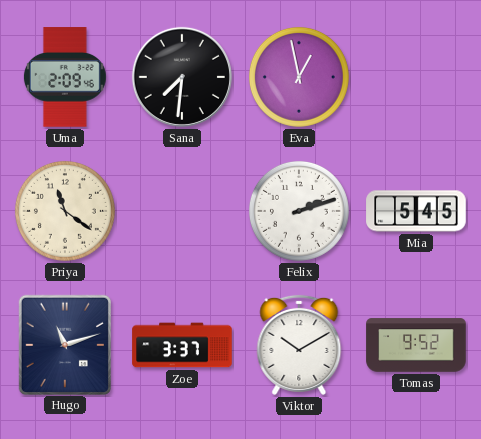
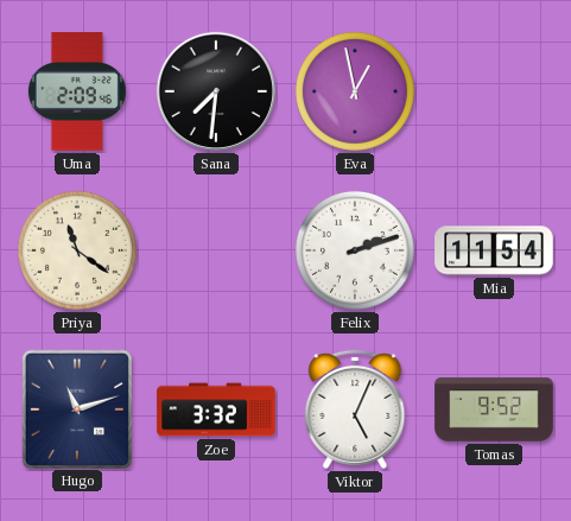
Mia: 5:45 -> 11:54 (494, 250)
Zoe: 3:37 -> 3:32 (216, 409)
Viktor: 10:10 -> 5:04 (355, 409)
